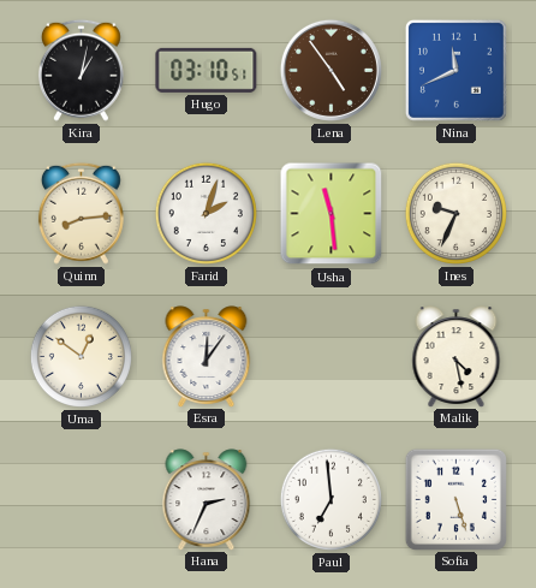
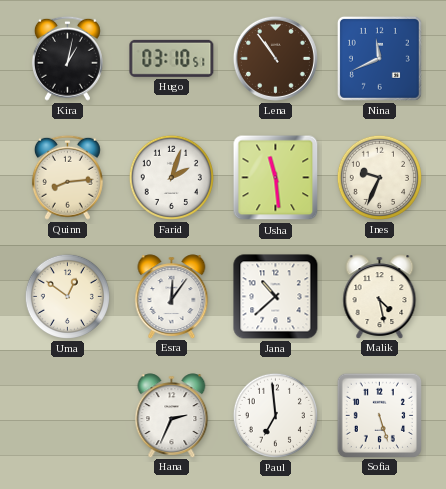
Lena: 4:54 -> 10:54 (275, 58)
Jana: none -> 10:38 (276, 297)
